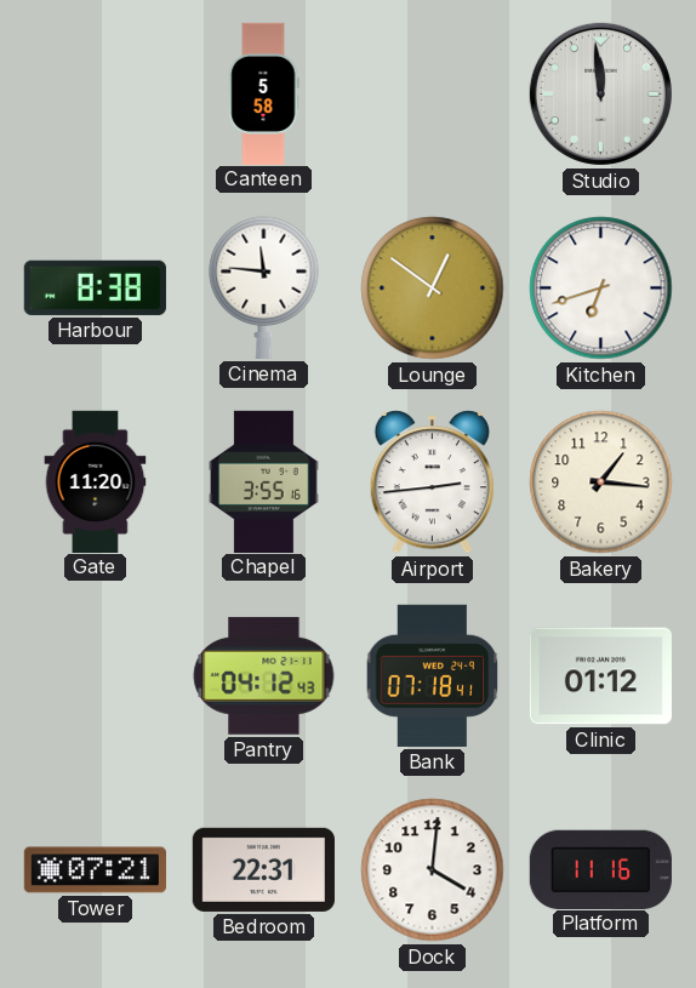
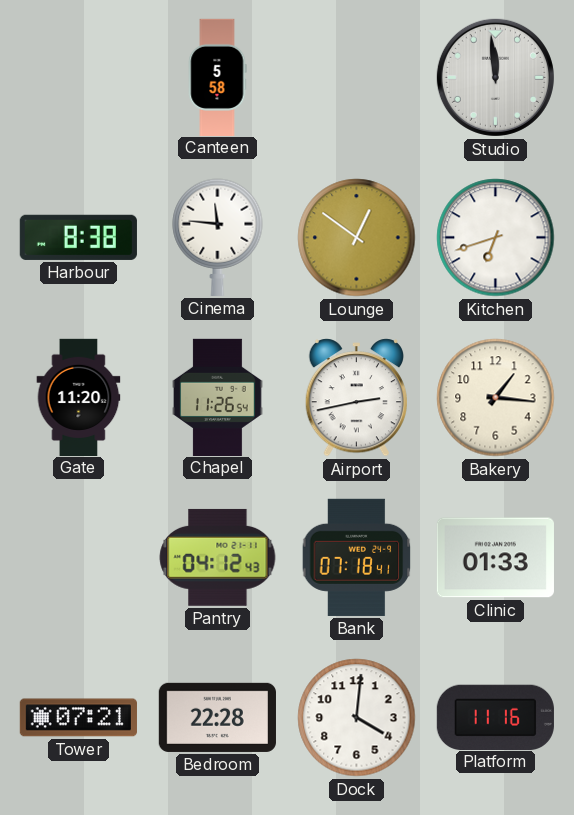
Chapel: 3:55 -> 11:26 (218, 397)
Airport: 2:44 -> 2:43 (356, 398)
Clinic: 01:12 -> 01:33 (495, 558)
Bedroom: 22:31 -> 22:28 (217, 717)
